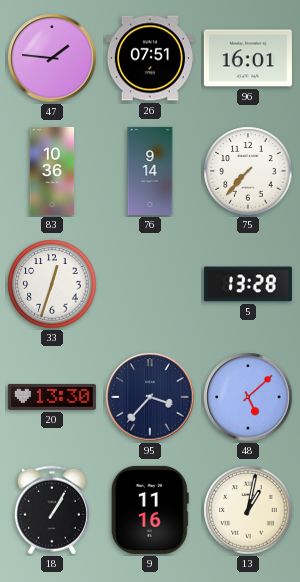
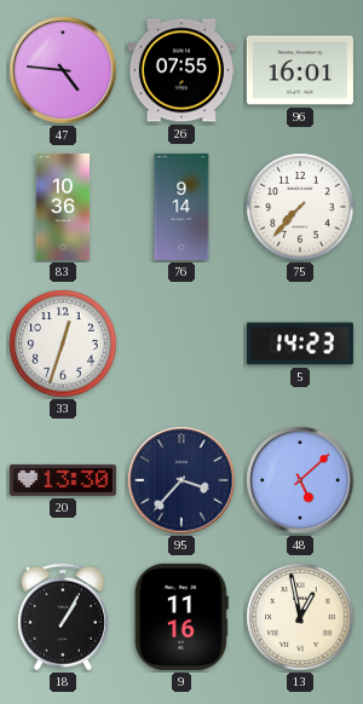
47: 1:46 -> 4:46 (63, 70)
26: 07:51 -> 07:55 (181, 70)
5: 13:28 -> 14:23 (300, 344)
13: 1:02 -> 12:58 (300, 617)
